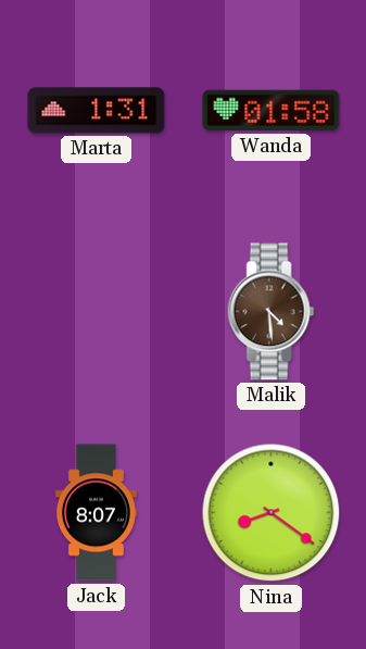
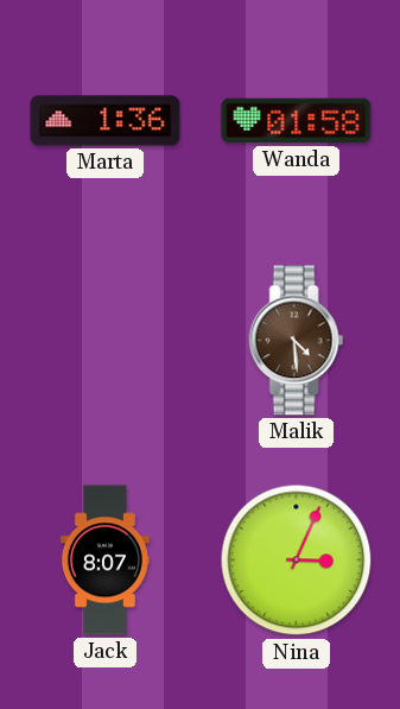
Marta: 1:31 -> 1:36 (106, 121)
Nina: 8:21 -> 3:04 (297, 561)
